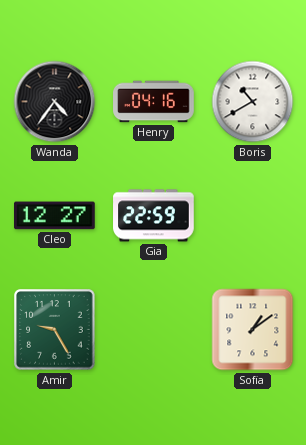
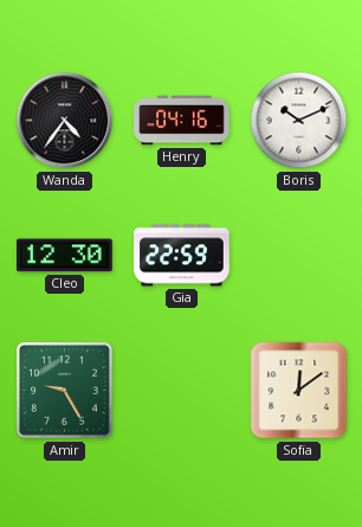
Boris: 10:40 -> 10:11 (299, 121)
Cleo: 12:27 -> 12:30 (65, 256)
Sofia: 1:09 -> 12:09 (299, 391)
